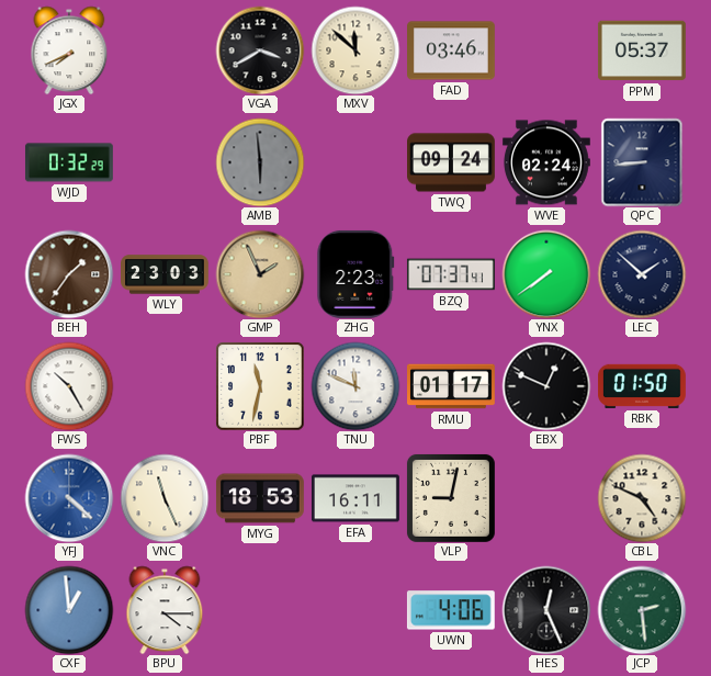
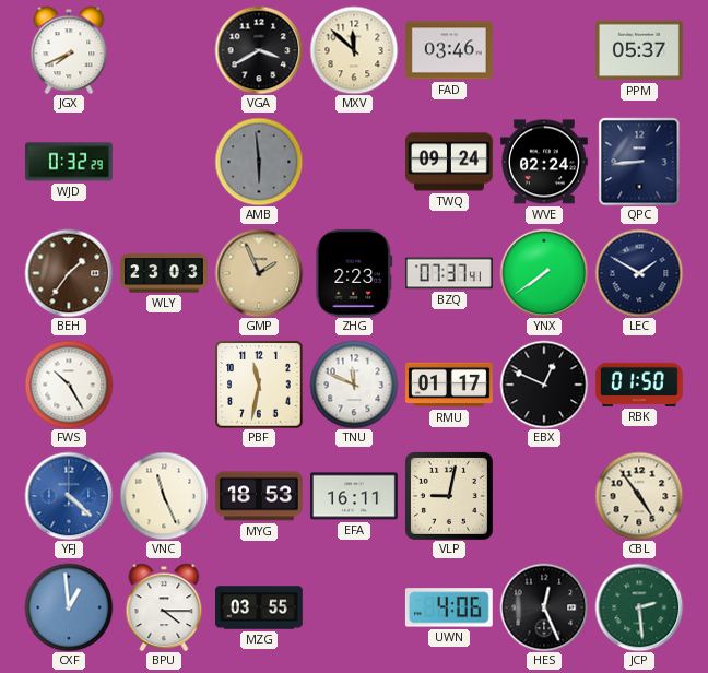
LEC: 1:52 -> 1:50 (639, 273)
CBL: 4:49 -> 4:54 (639, 496)
MZG: none -> 03:55 (260, 607)
